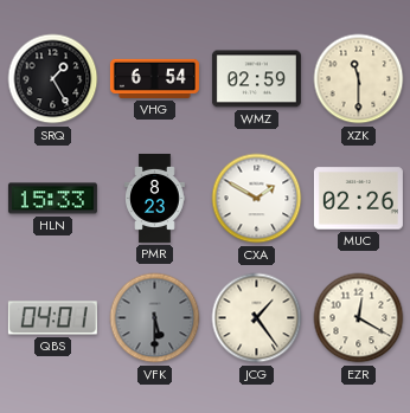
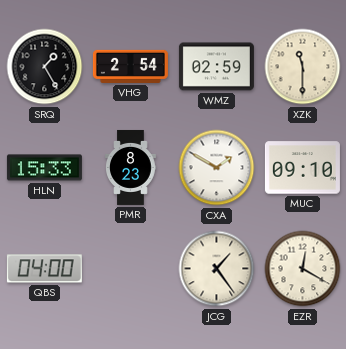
VHG: 6:54 -> 2:54 (130, 66)
MUC: 02:26 -> 09:10 (302, 168)
QBS: 04:01 -> 04:00 (44, 269)
VFK: 5:30 -> none (155, 318)
